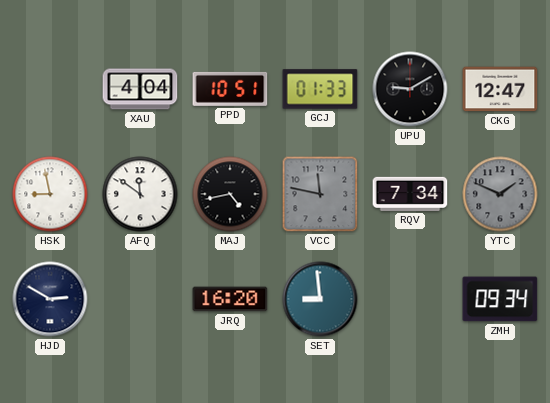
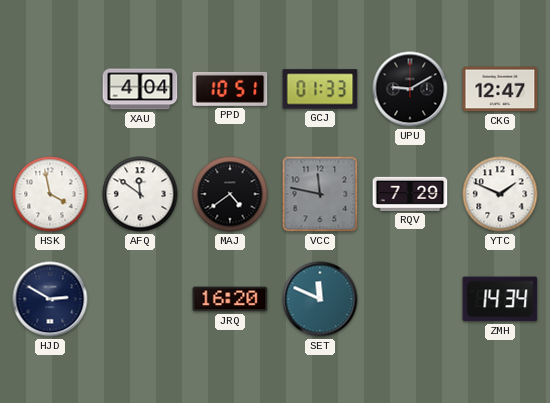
HSK: 8:58 -> 3:58 (50, 194)
MAJ: 4:43 -> 4:39 (230, 194)
RQV: 7:34 -> 7:29 (410, 194)
YTC dial: grey -> white (500, 194)
SET: 8:59 -> 11:49 (320, 299)
ZMH: 09:34 -> 14:34 (500, 299)
